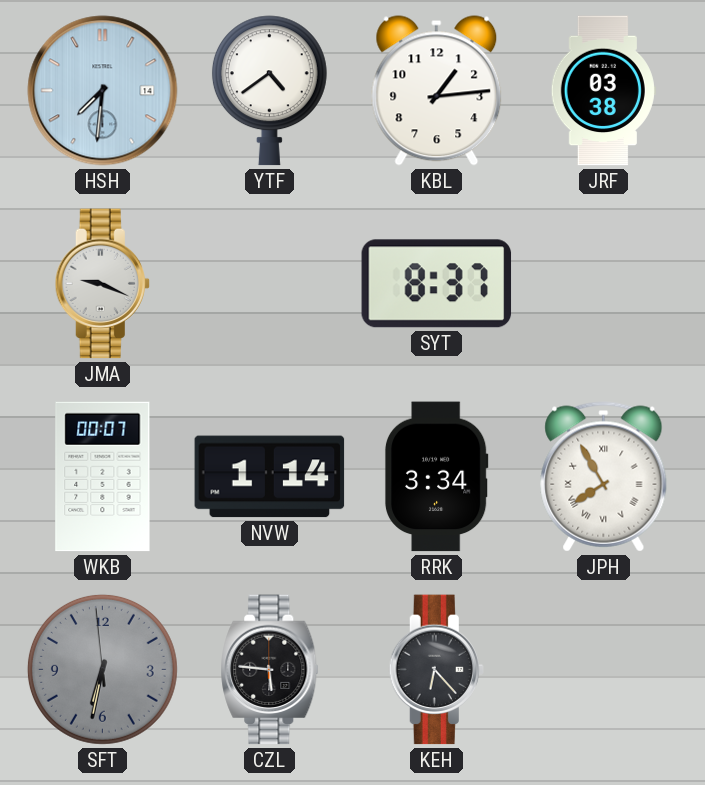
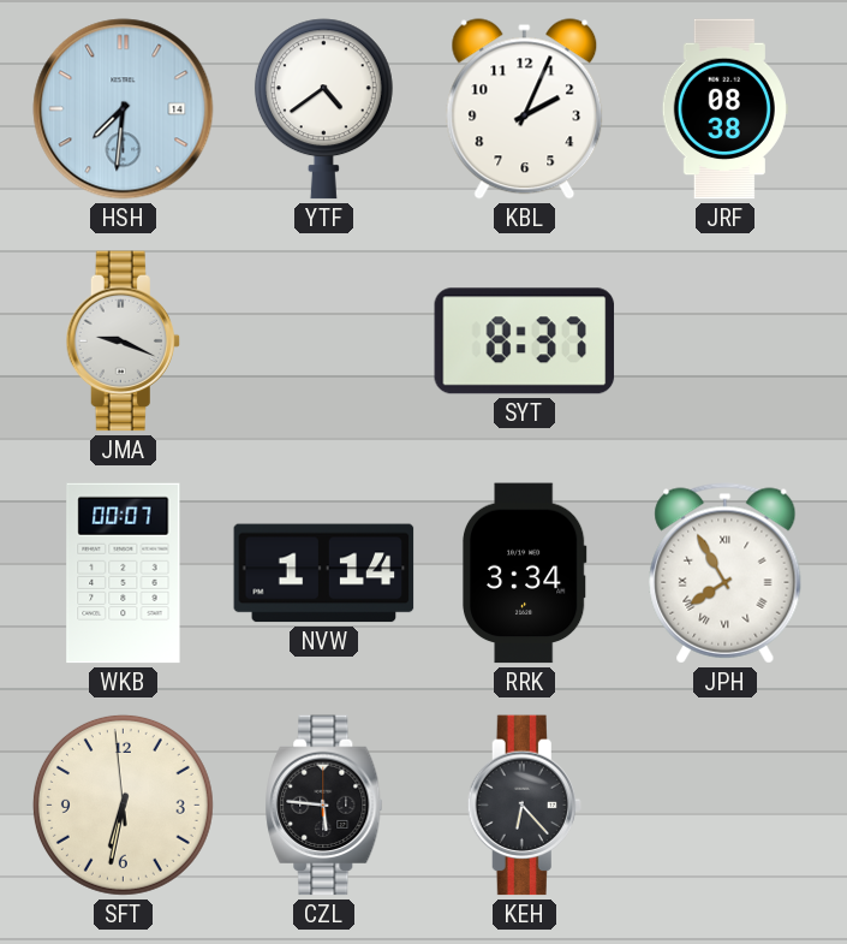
KBL: 1:14 -> 2:04 (525, 109)
JRF: 03:38 -> 08:38 (724, 109)
SFT dial: grey -> cream (123, 805)
